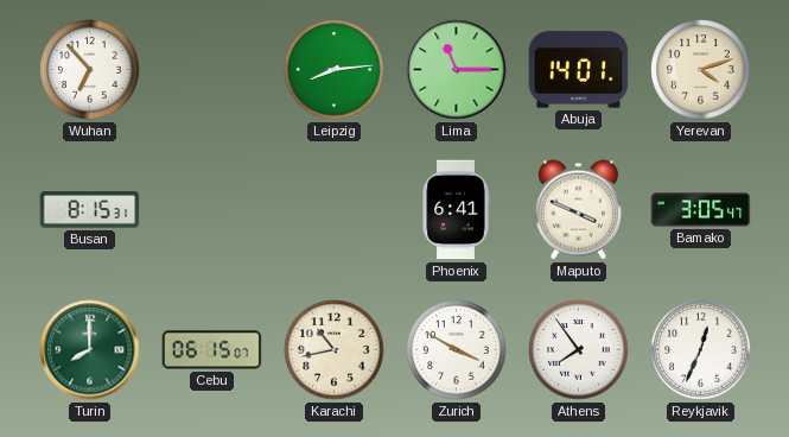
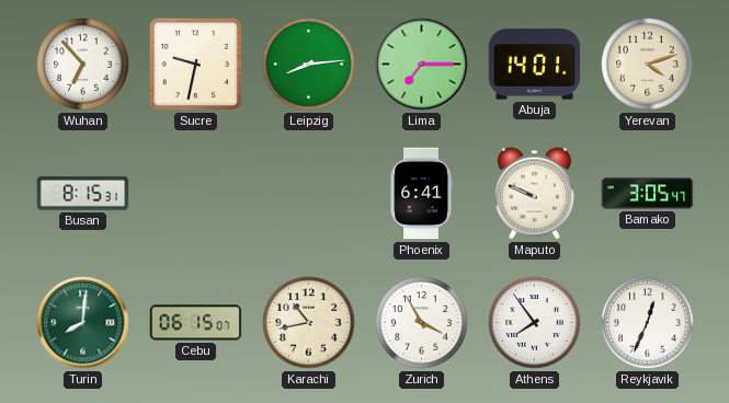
Sucre: none -> 9:32 (195, 64)
Lima: 11:15 -> 7:15 (422, 65)
Maputo: 3:49 -> 9:49 (534, 194)
Turin: 8:00 -> 8:01 (83, 323)
Zurich: 3:50 -> 3:55 (422, 323)
